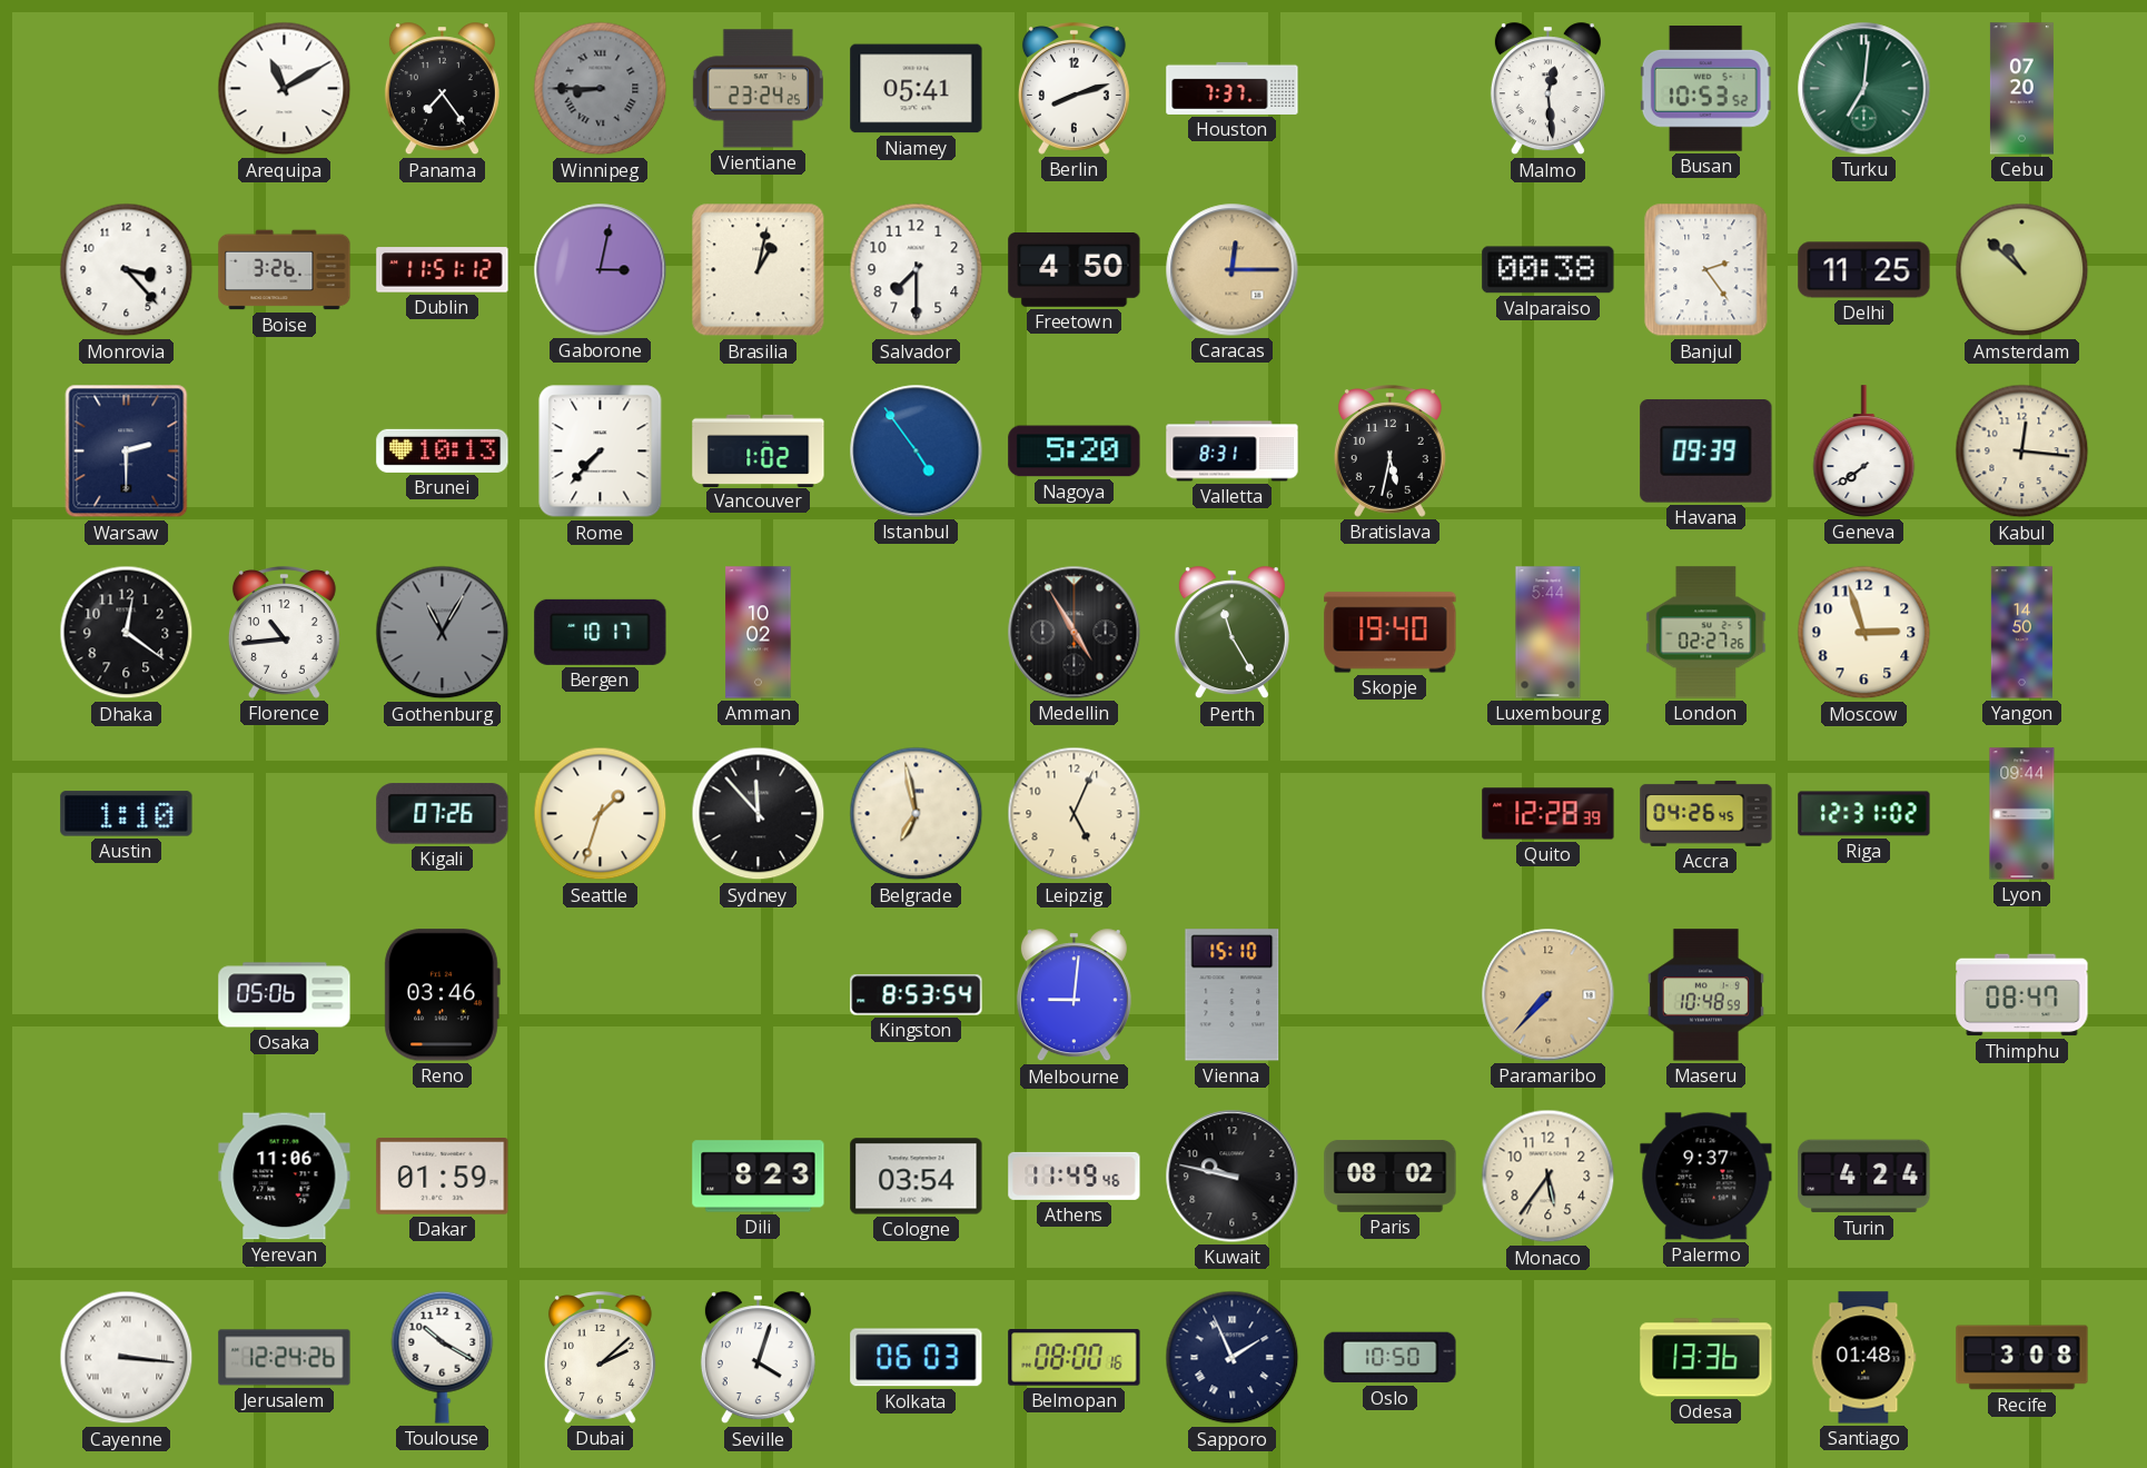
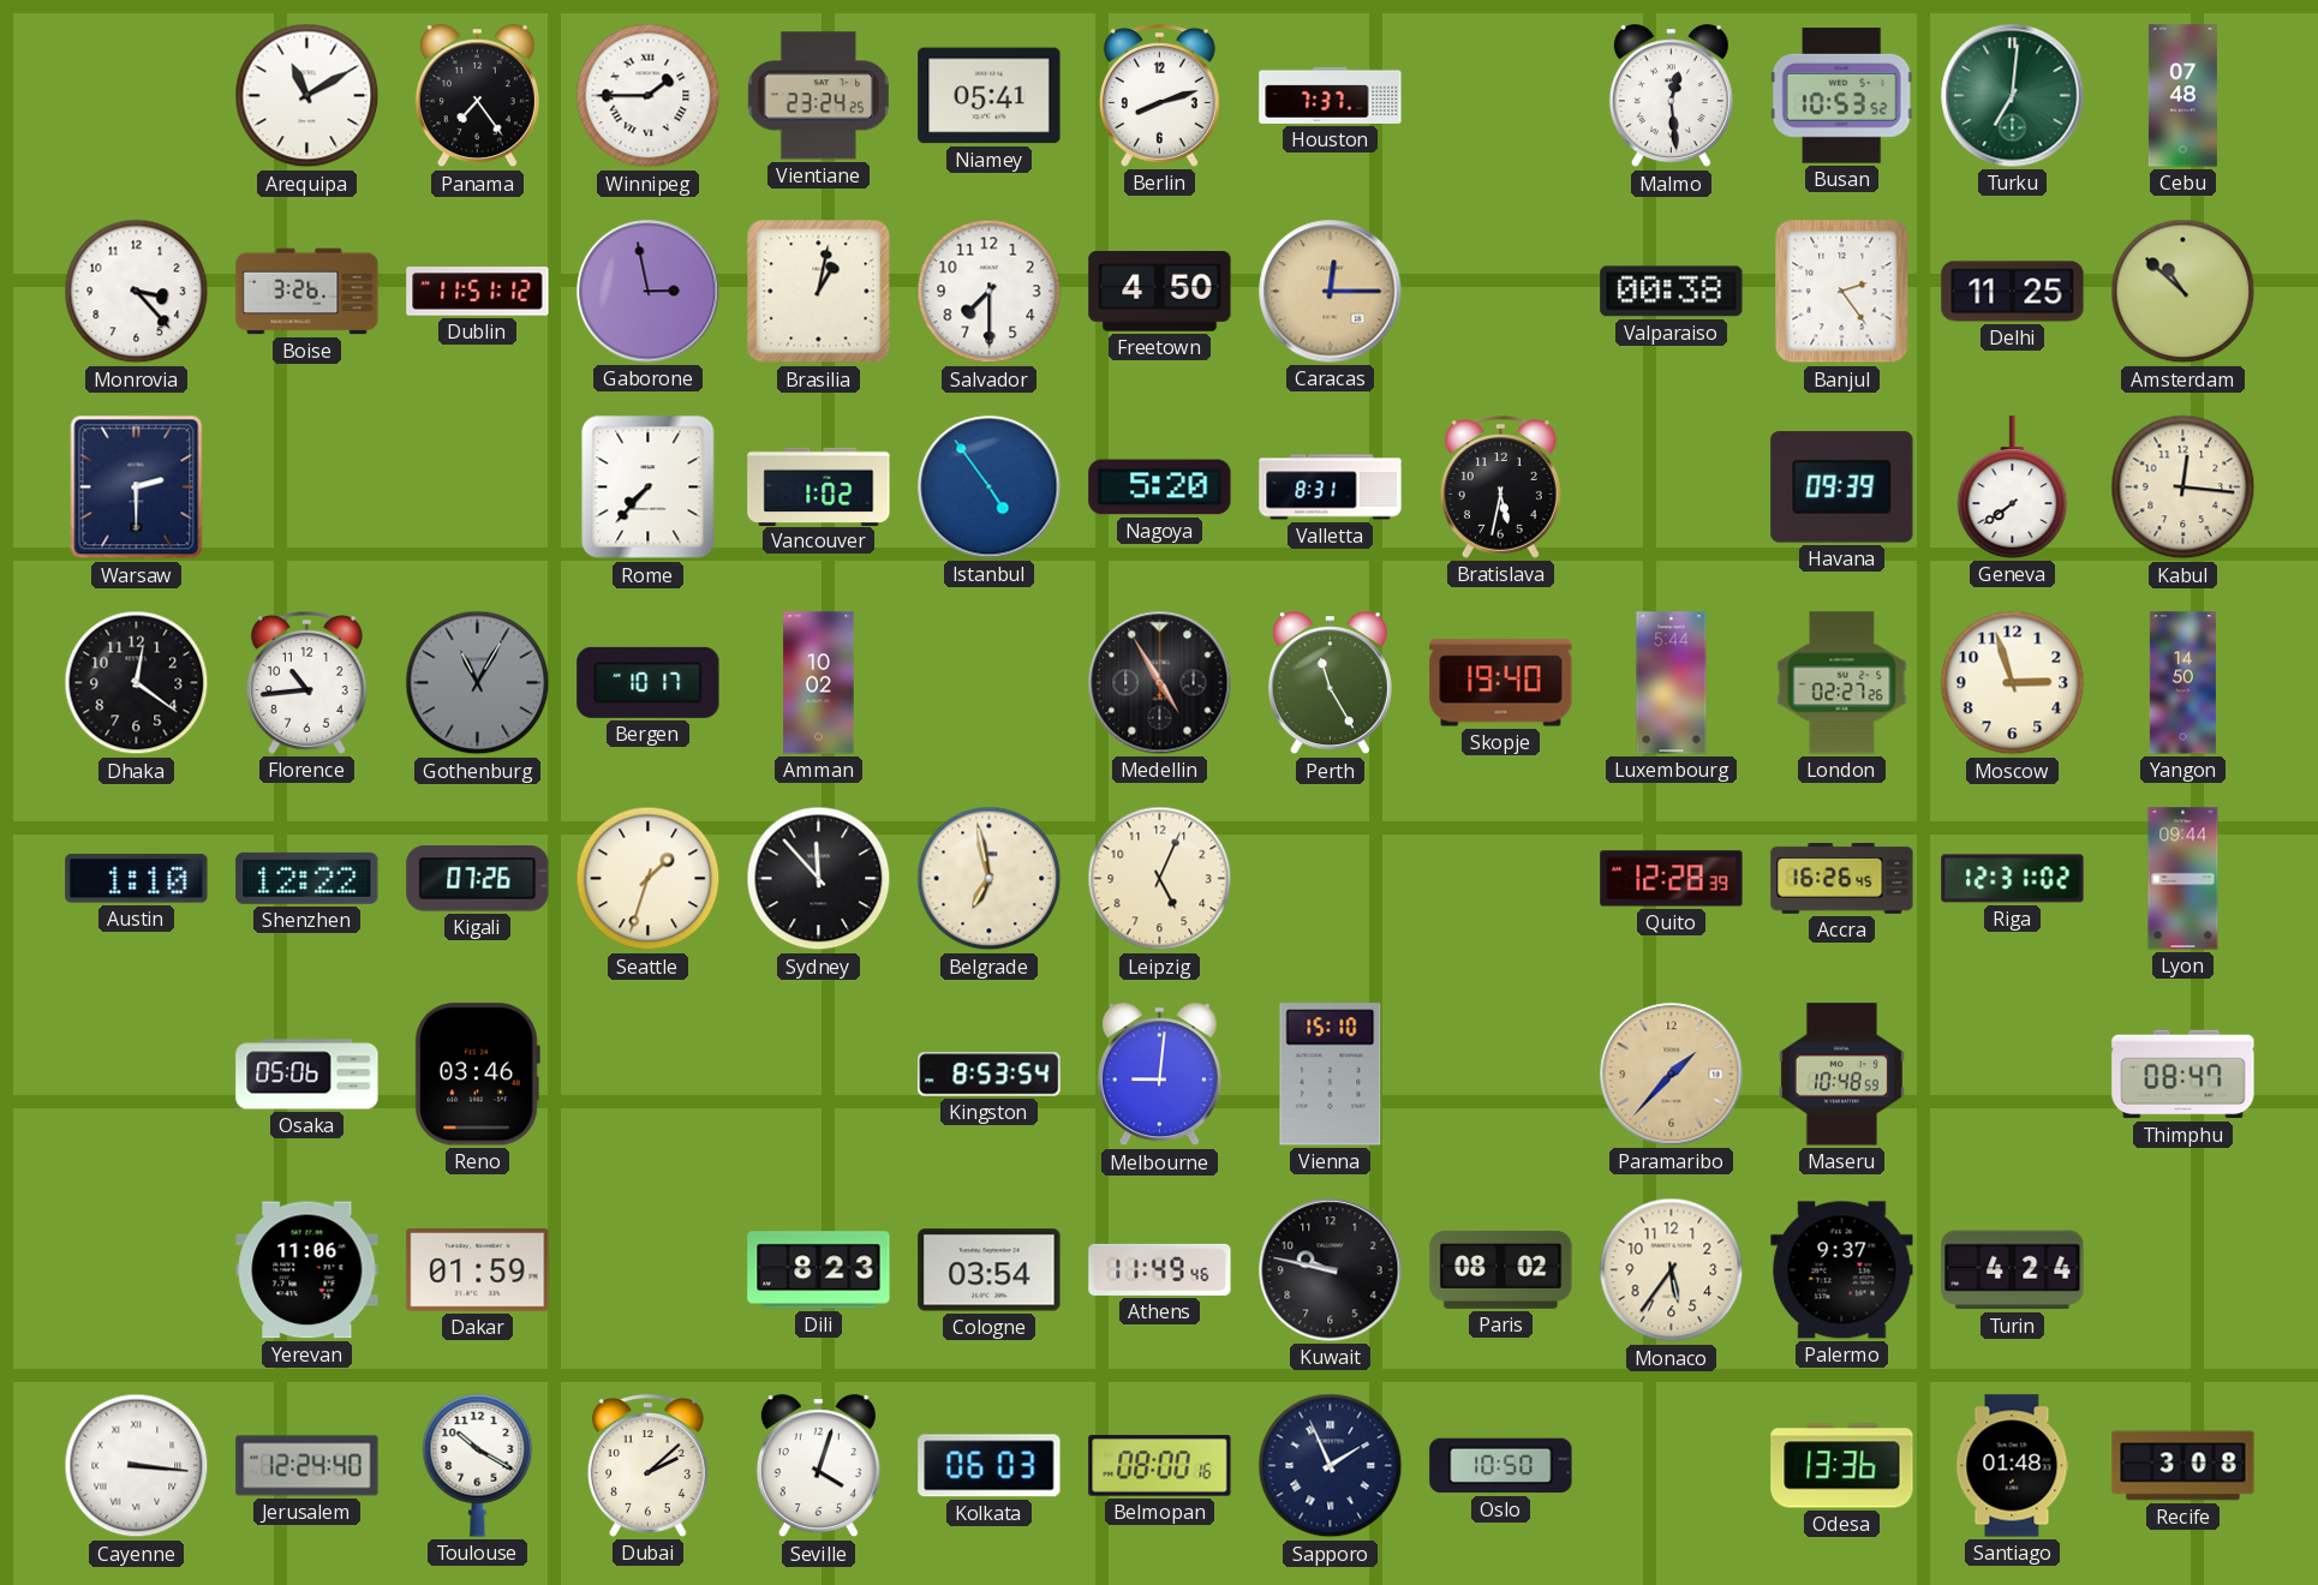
Winnipeg: 8:45 -> 1:45 (649, 96)
Winnipeg dial: grey -> white (649, 96)
Cebu: 07:20 -> 07:48 (2182, 96)
Gaborone: 3:02 -> 2:58 (649, 292)
Brunei: 10:13 -> none (443, 450)
Shenzhen: none -> 12:22 (307, 878)
Accra: 04:26 -> 16:26 (1842, 878)
Paramaribo: 7:37 -> 1:37 (1672, 1075)
Jerusalem: 12:24:26 -> 12:24:40 (307, 1466)
